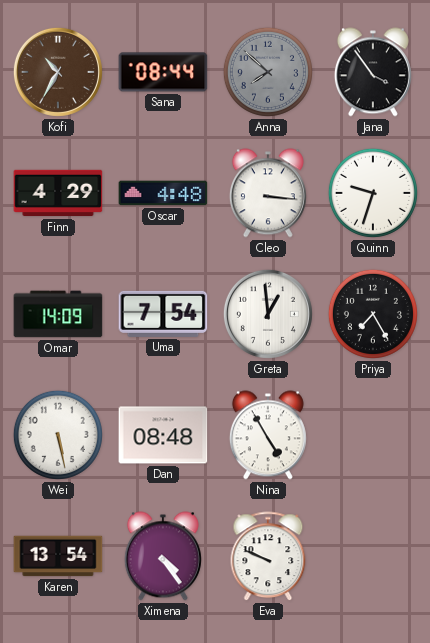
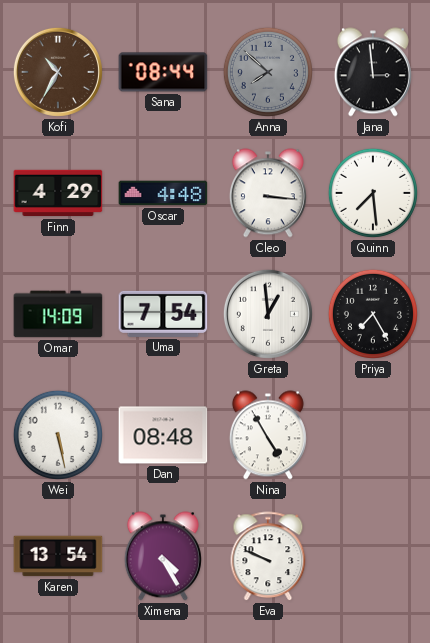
Jana: 3:54 -> 2:59 (373, 72)
Quinn: 9:33 -> 7:29 (373, 193)
Ximena: 4:24 -> 4:25 (163, 556)
